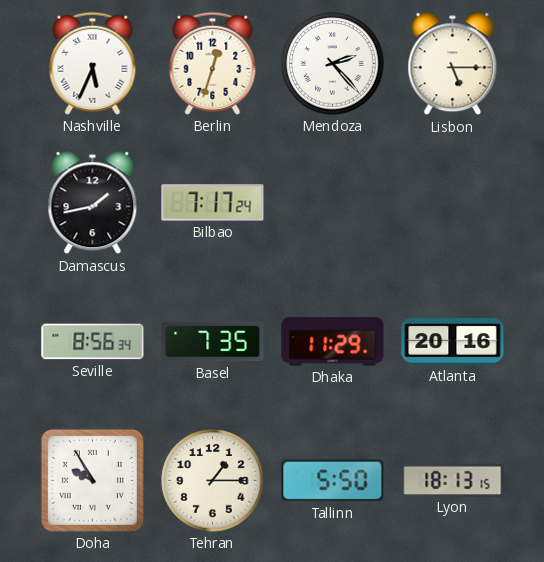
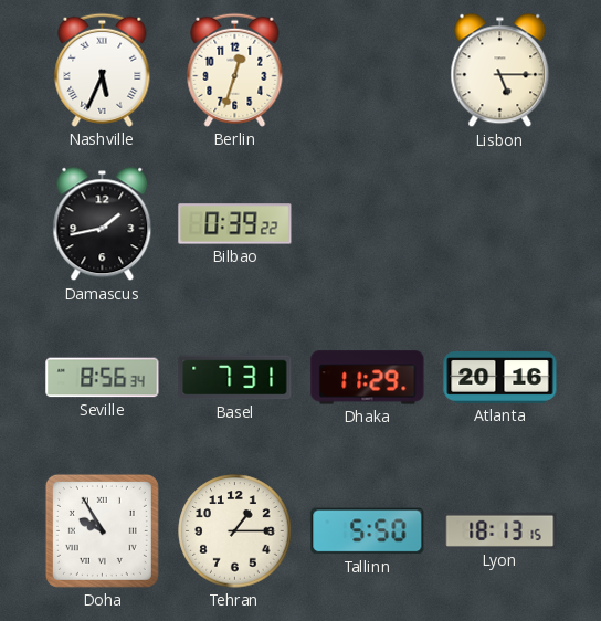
Mendoza: 2:23 -> none (333, 64)
Bilbao: 7:17 -> 0:39 (235, 224)
Basel: 7:35 -> 7:31 (235, 378)
